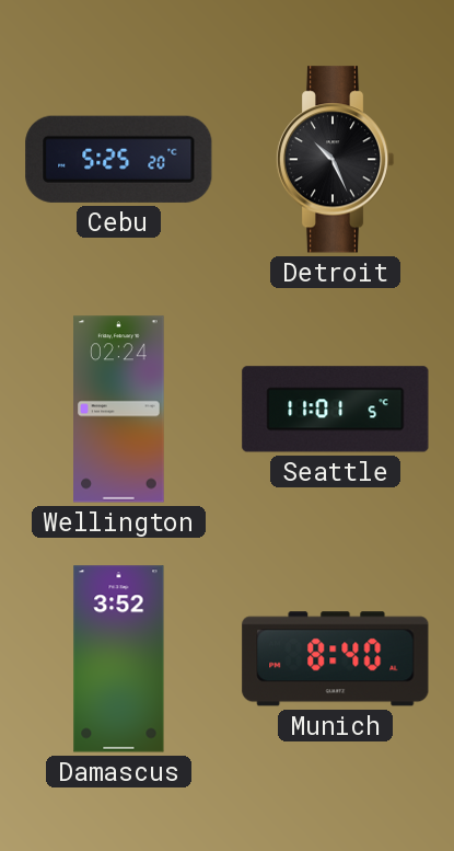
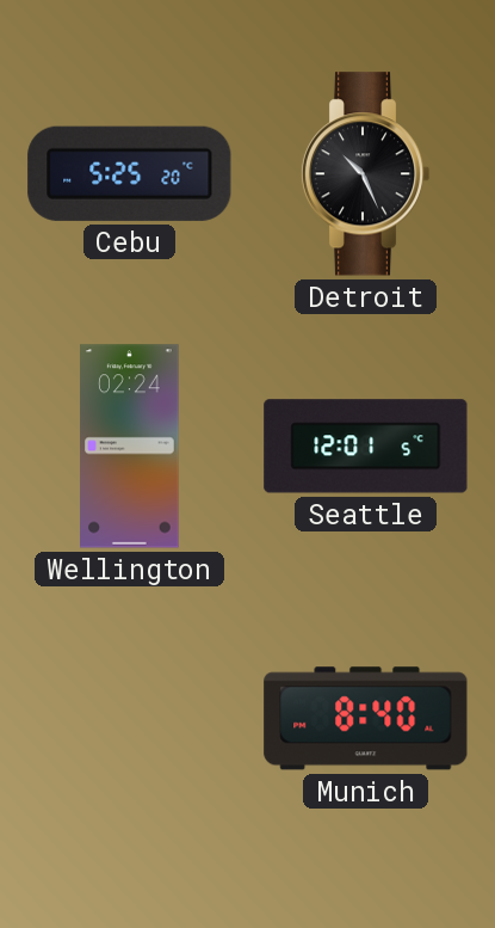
Seattle: 11:01 -> 12:01 (366, 447)
Damascus: 3:52 -> none (119, 659)
